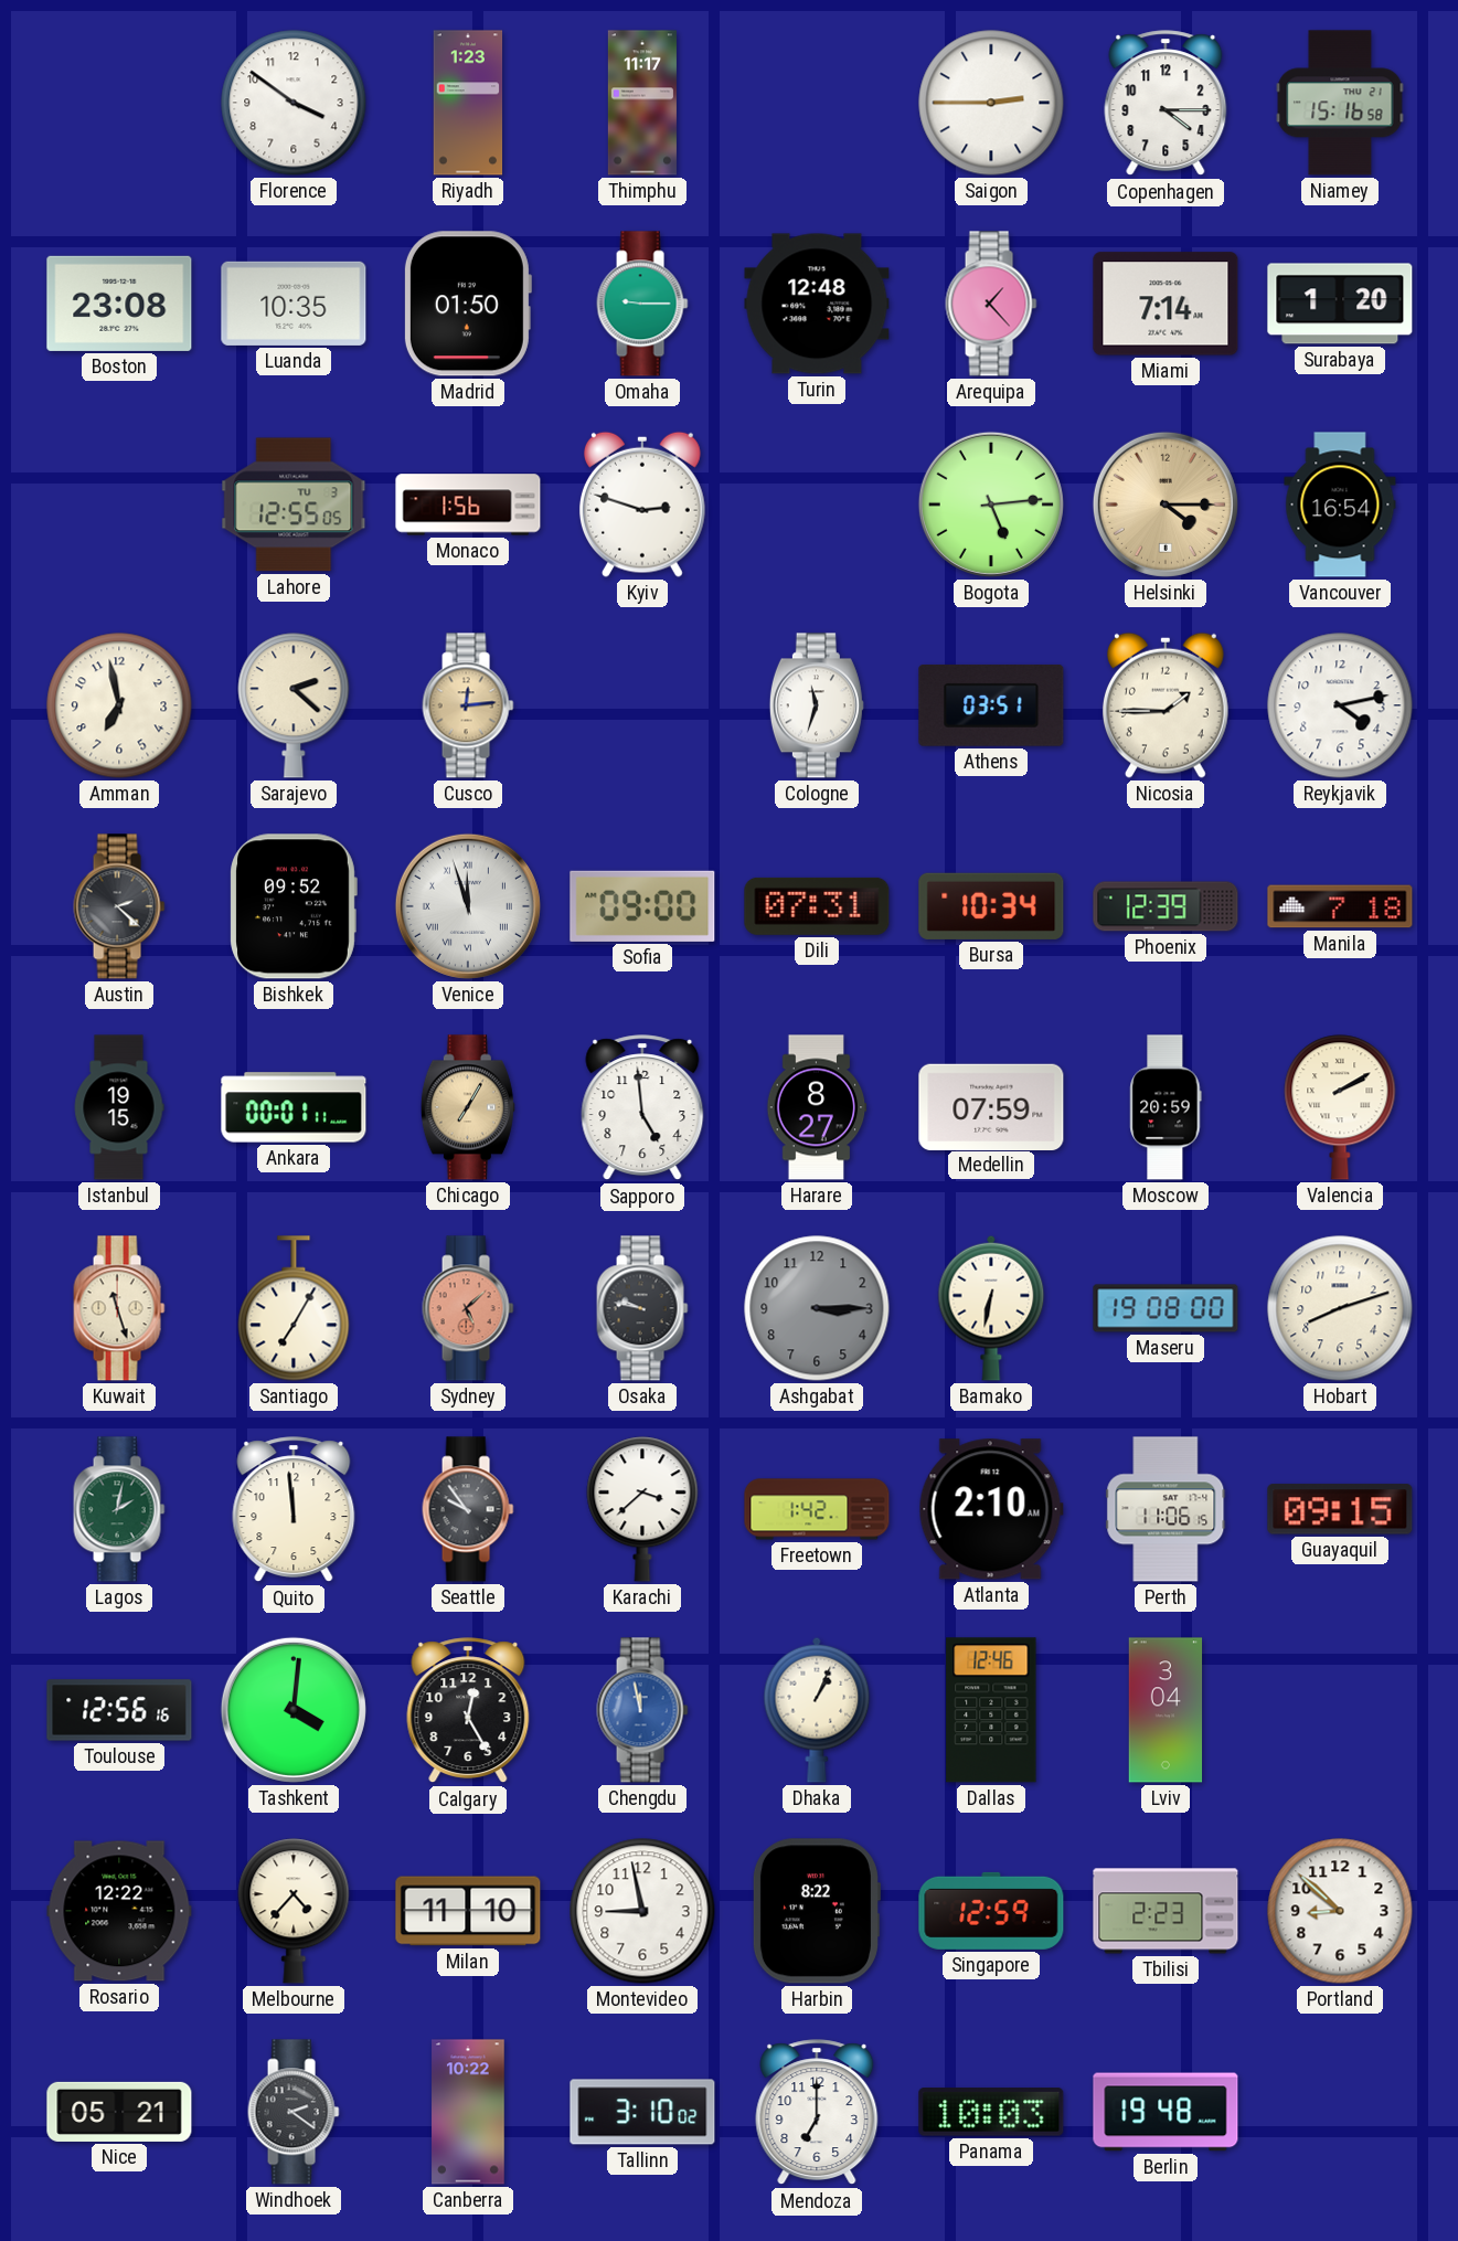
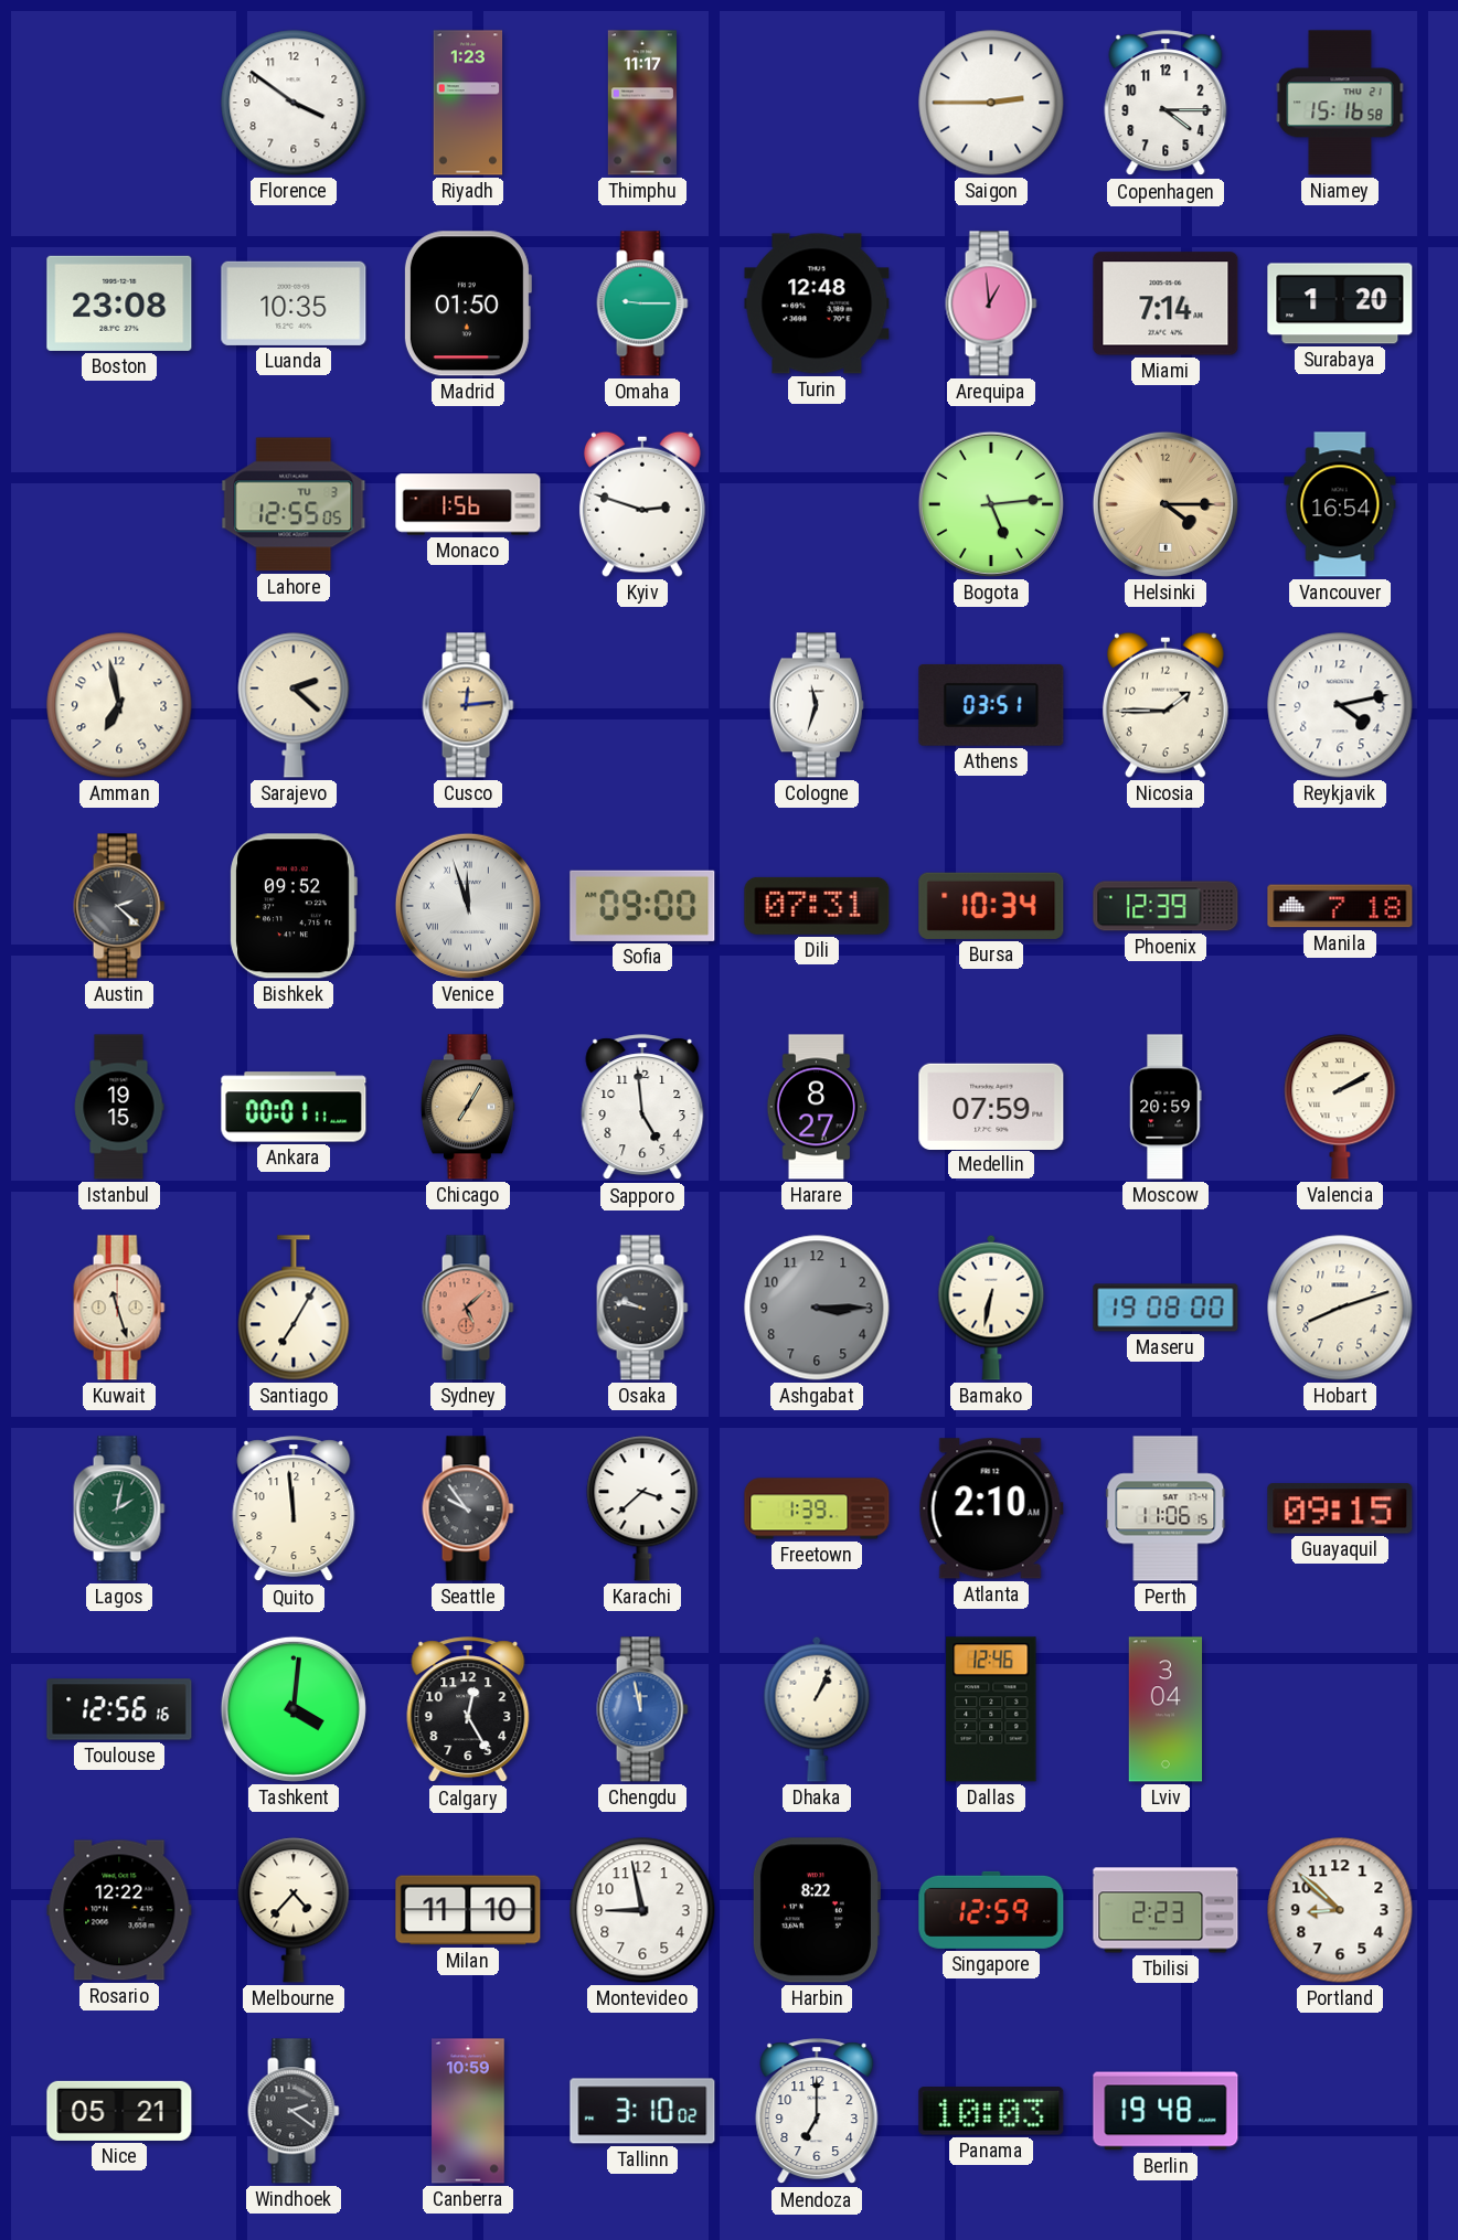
Arequipa: 1:23 -> 12:59 (991, 303)
Freetown: 1:42 -> 1:39 (817, 1508)
Canberra: 10:22 -> 10:59 (468, 2111)
